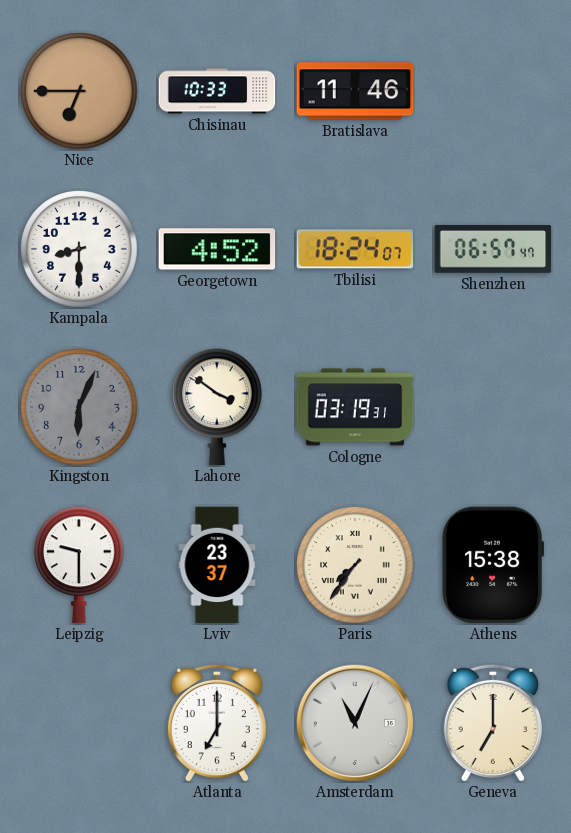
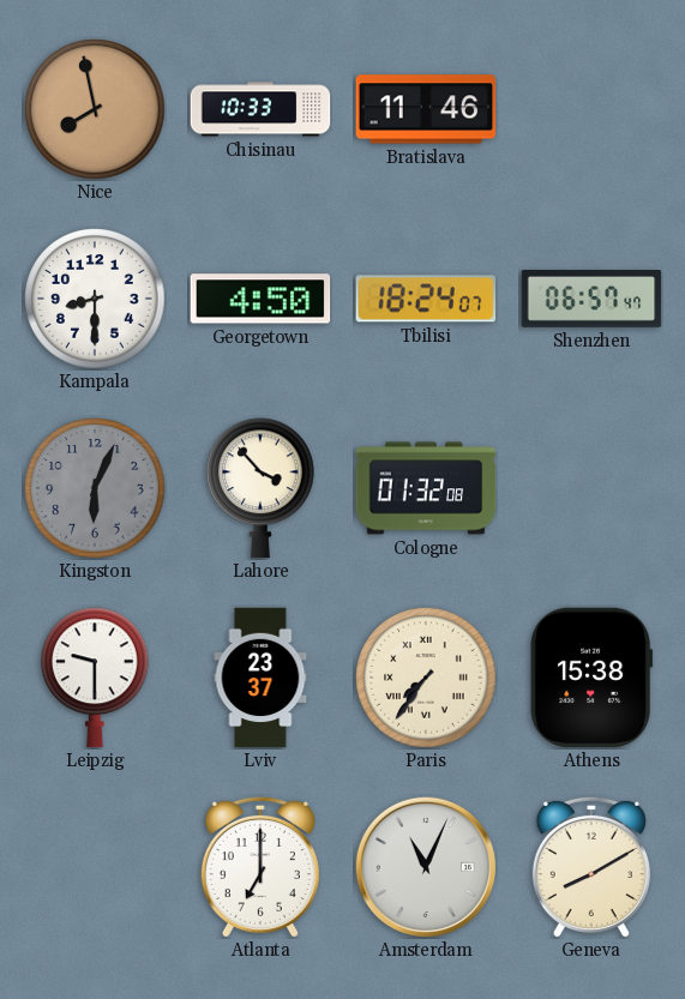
Nice: 6:45 -> 7:58 (95, 109)
Georgetown: 4:52 -> 4:50 (260, 299)
Lahore: 3:51 -> 3:53 (262, 488)
Cologne: 03:19 -> 01:32 (426, 488)
Geneva: 7:00 -> 8:10 (591, 867)
